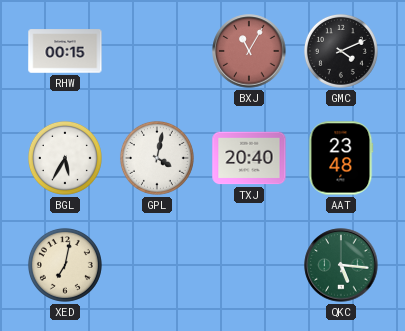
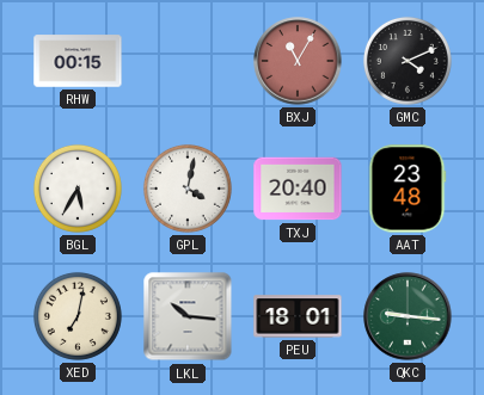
LKL: none -> 10:16 (188, 316)
PEU: none -> 18:01 (298, 316)
QKC: 5:16 -> 9:16 (408, 316)
